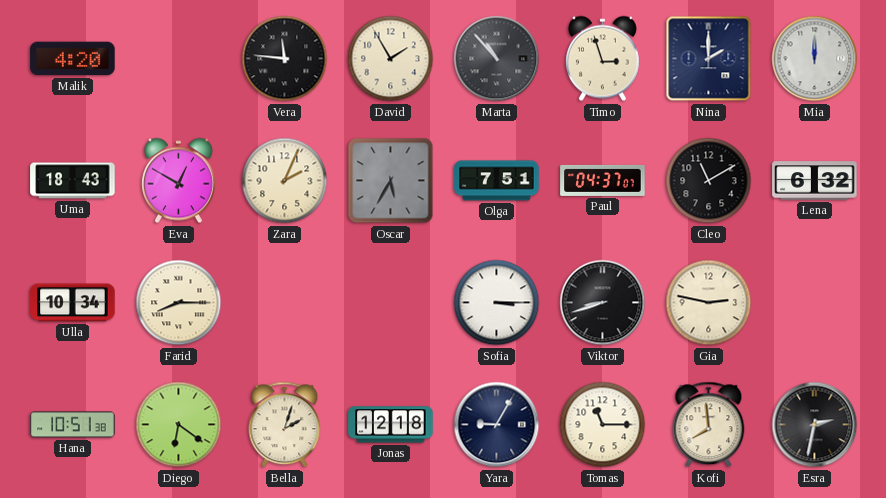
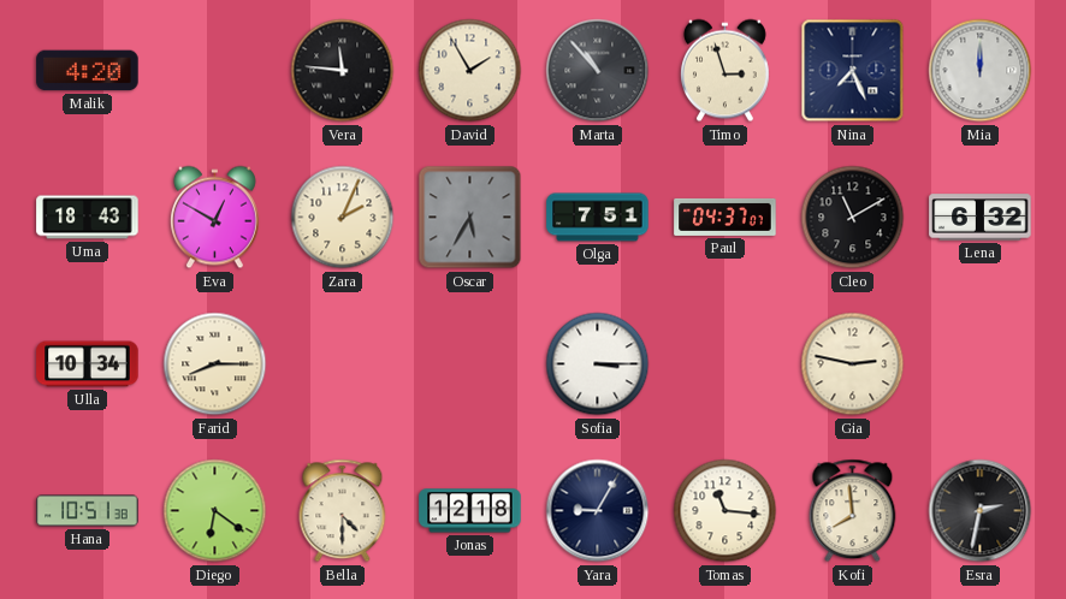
Nina: 2:00 -> 7:26 (853, 71)
Viktor: 8:42 -> none (603, 303)
Bella: 2:03 -> 4:30 (343, 511)
Tomas: 11:15 -> 11:16 (726, 511)
